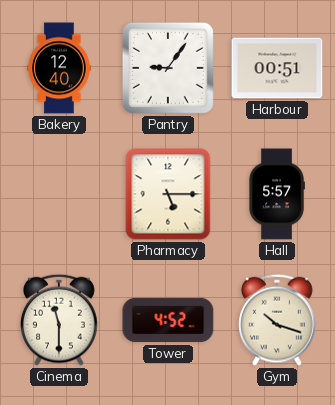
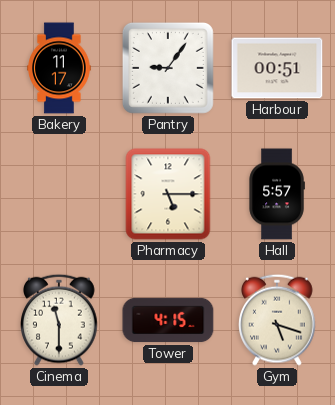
Bakery: 12:40 -> 11:17 (59, 68)
Tower: 4:52 -> 4:15 (168, 320)
Gym: 10:18 -> 5:18 (278, 320)
